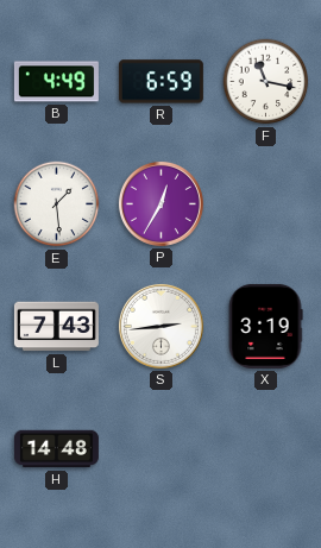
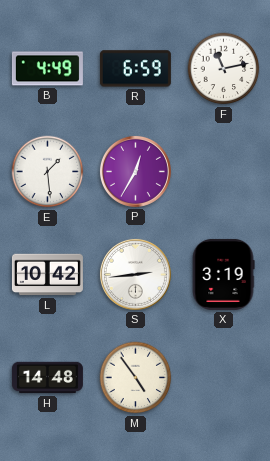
F: 11:17 -> 11:13 (224, 69)
L: 7:43 -> 10:42 (47, 275)
M: none -> 4:54 (136, 378)
